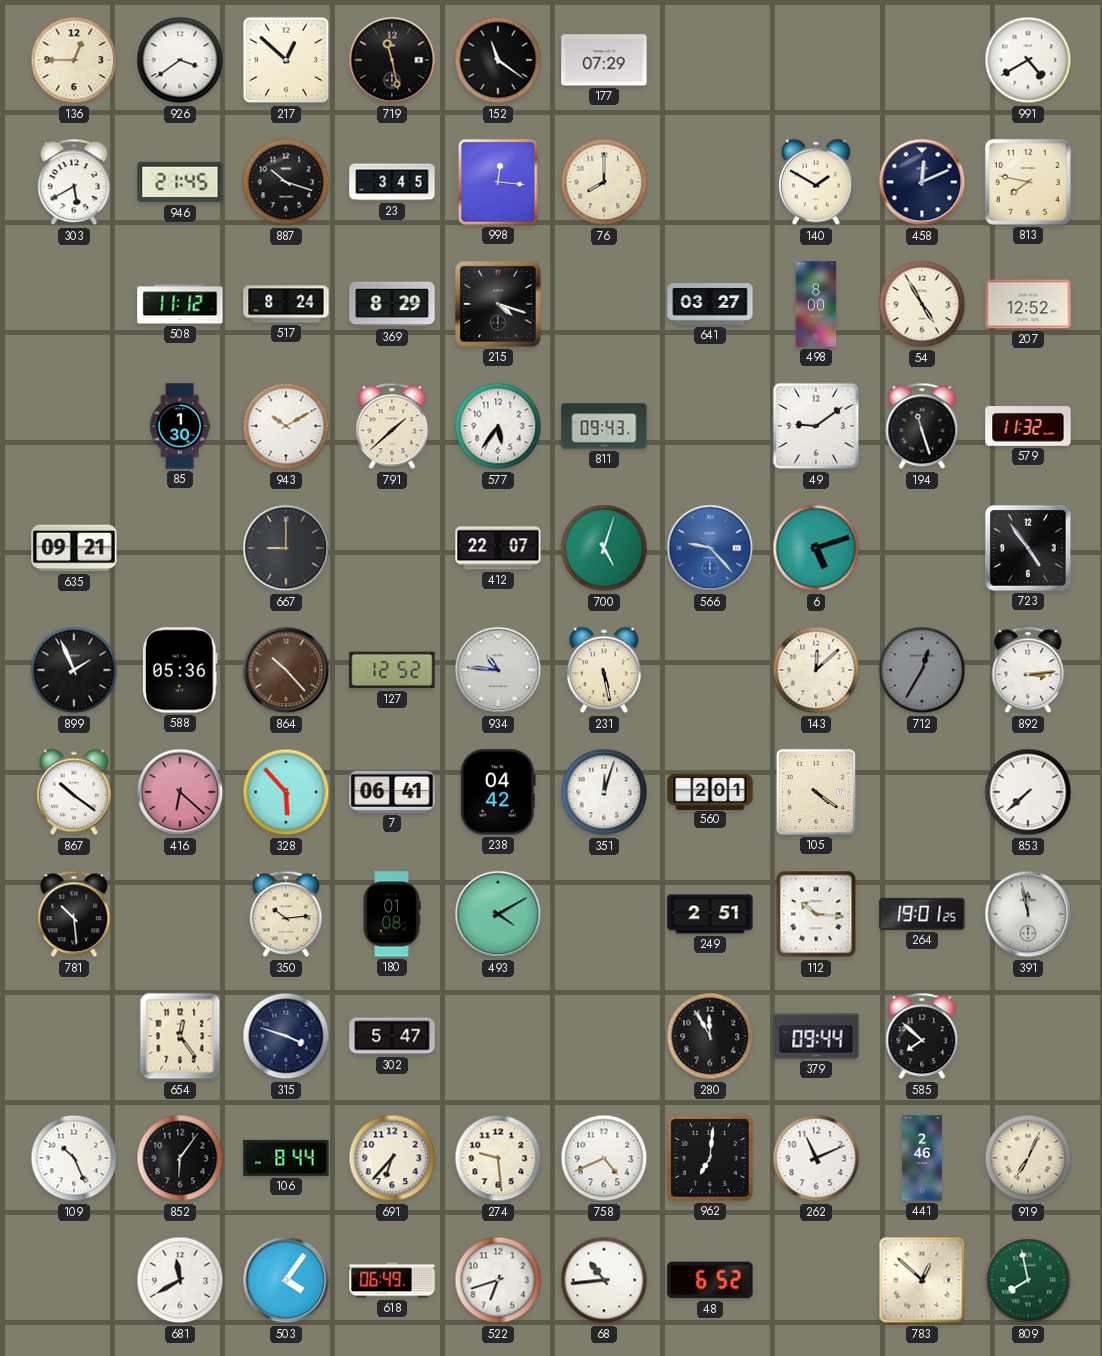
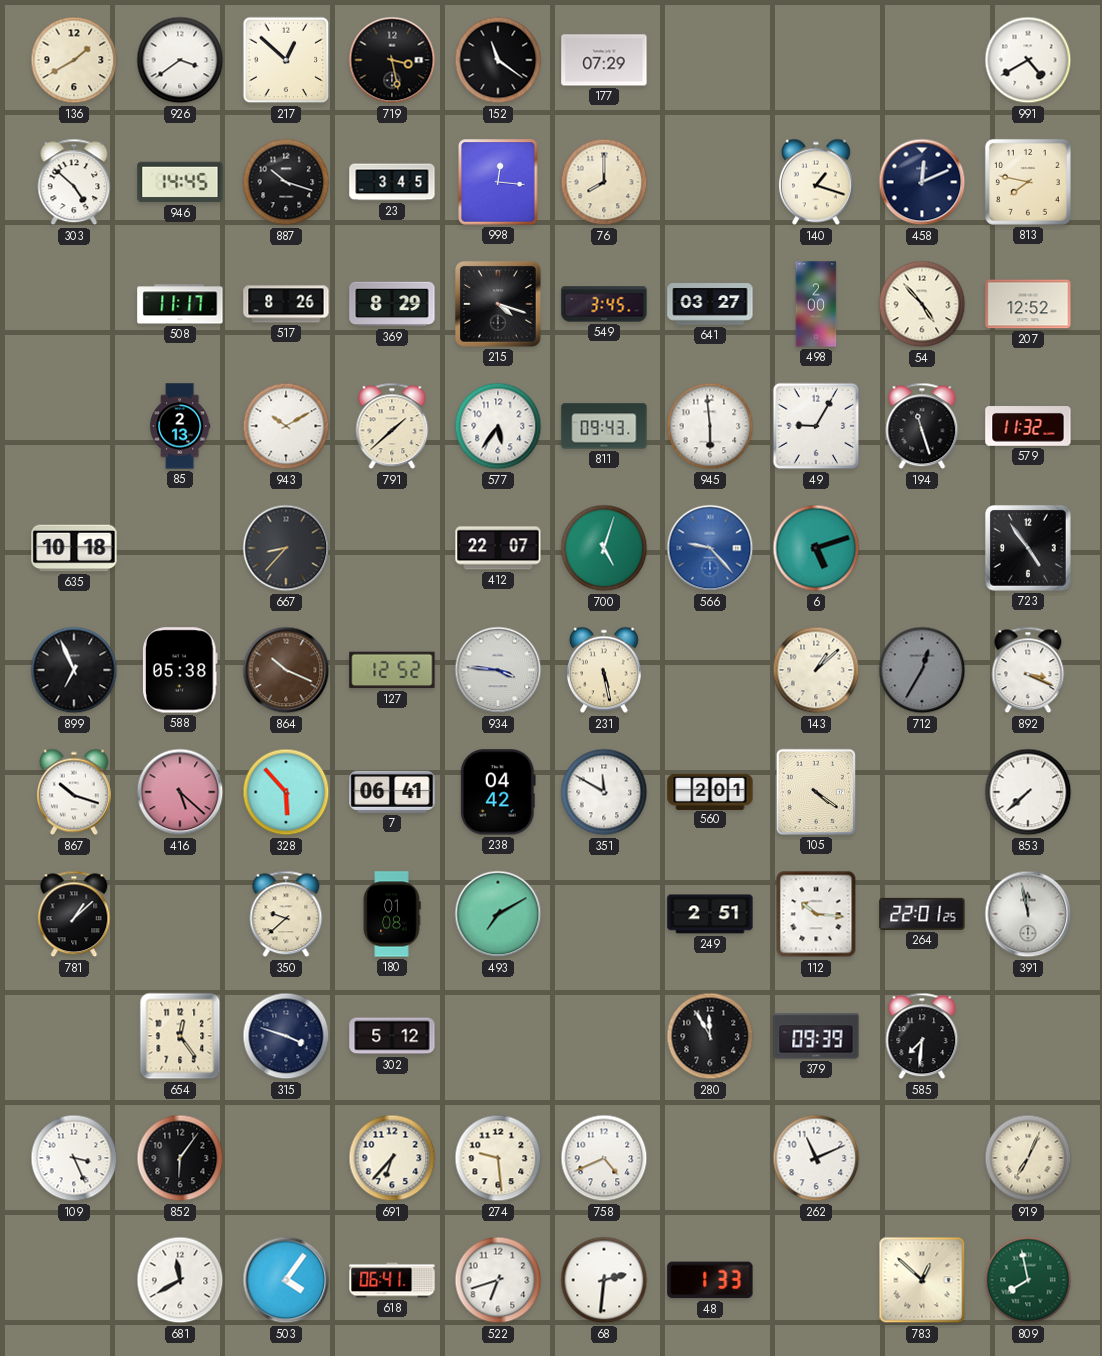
136: 12:45 -> 1:40 (74, 60)
719: 11:28 -> 3:28 (392, 60)
303: 5:40 -> 4:52 (74, 182)
946: 21:45 -> 14:45 (180, 182)
140: 1:50 -> 1:18 (816, 182)
508: 11:12 -> 11:17 (180, 304)
517: 8:24 -> 8:26 (286, 304)
549: none -> 3:45 (604, 304)
498: 8:00 -> 2:00 (816, 304)
54: 4:55 -> 4:53 (922, 304)
85: 1:30 -> 2:13 (180, 426)
945: none -> 5:59 (710, 426)
49: 9:09 -> 9:05 (816, 426)
635: 09:21 -> 10:18 (74, 548)
667: 9:00 -> 8:37 (286, 548)
899: 1:56 -> 6:56 (74, 670)
588: 05:36 -> 05:38 (180, 670)
864: 10:23 -> 10:19 (286, 670)
934: 10:46 -> 3:46 (498, 670)
143: 12:08 -> 1:08 (816, 670)
892: 3:14 -> 3:19 (1028, 670)
867: 10:21 -> 10:18 (74, 792)
416: 6:22 -> 5:22 (180, 792)
351: 12:03 -> 11:50 (604, 792)
781: 10:29 -> 1:08 (74, 914)
350: 10:14 -> 9:38 (286, 914)
493: 4:10 -> 7:10 (498, 914)
264: 19:01 -> 22:01 (922, 914)
302: 5:47 -> 5:12 (392, 1036)
379: 09:44 -> 09:39 (816, 1036)
585: 7:52 -> 7:31 (922, 1036)
109: 10:26 -> 3:26 (74, 1158)
106: 8:44 -> none (286, 1158)
962: 7:01 -> none (710, 1158)
441: 2:46 -> none (922, 1158)
618: 06:49 -> 06:41 (392, 1280)
68: 10:44 -> 2:31 (604, 1280)
48: 6:52 -> 1:33 (710, 1280)
